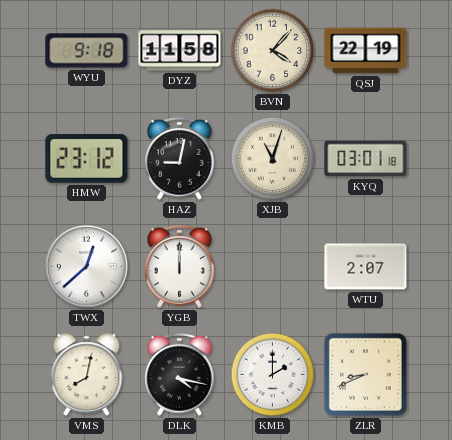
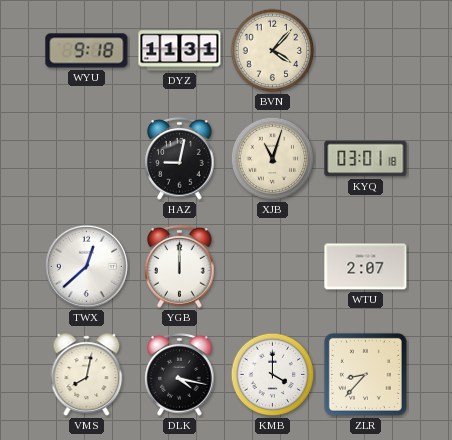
DYZ: 11:58 -> 11:31 (180, 51)
QSJ: 22:19 -> none (366, 51)
HMW: 23:12 -> none (87, 159)
KMB: 2:00 -> 4:00 (273, 375)
ZLR: 8:41 -> 8:37 (365, 374)
